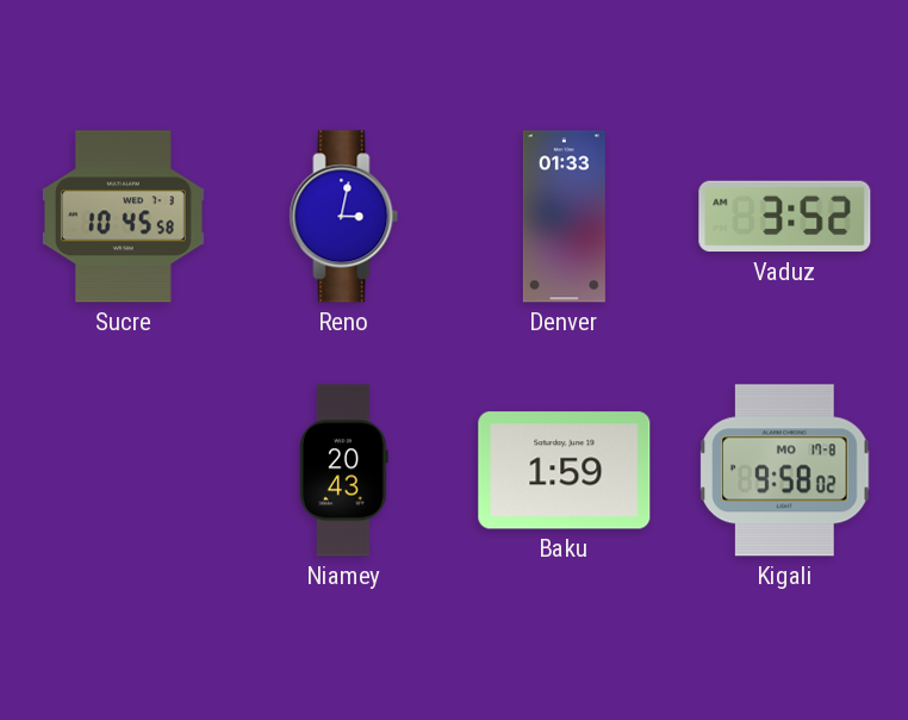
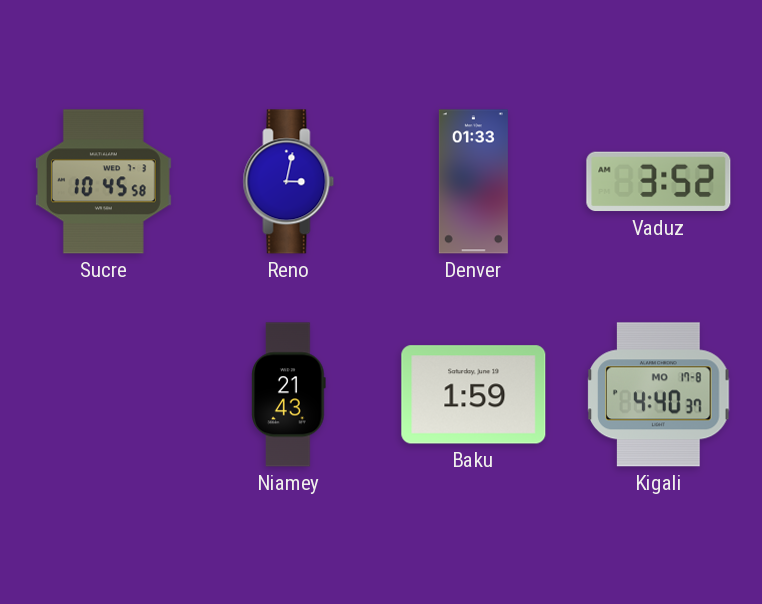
Niamey: 20:43 -> 21:43 (289, 395)
Kigali: 9:58 -> 4:40 (659, 395)
